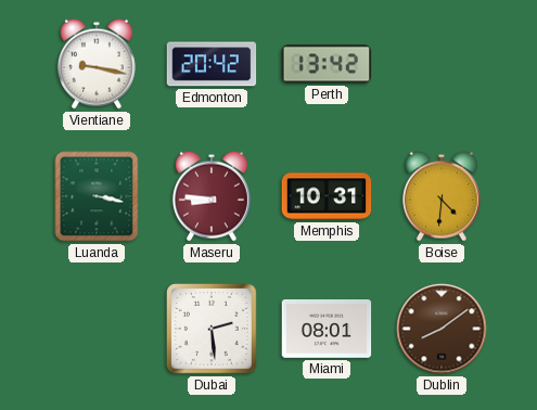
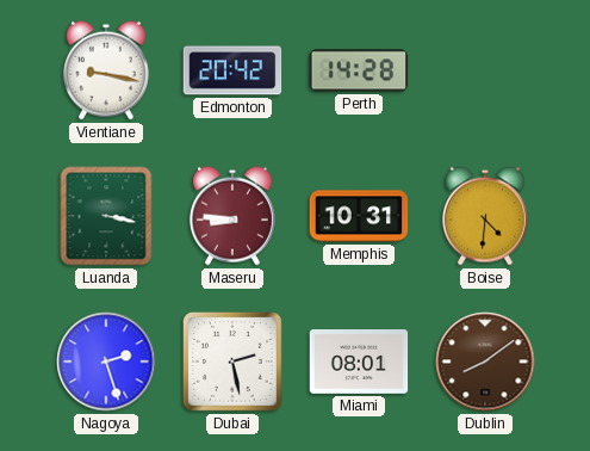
Perth: 13:42 -> 14:28 (359, 70)
Nagoya: none -> 2:27 (106, 362)
Dubai: 2:29 -> 2:28 (232, 362)
